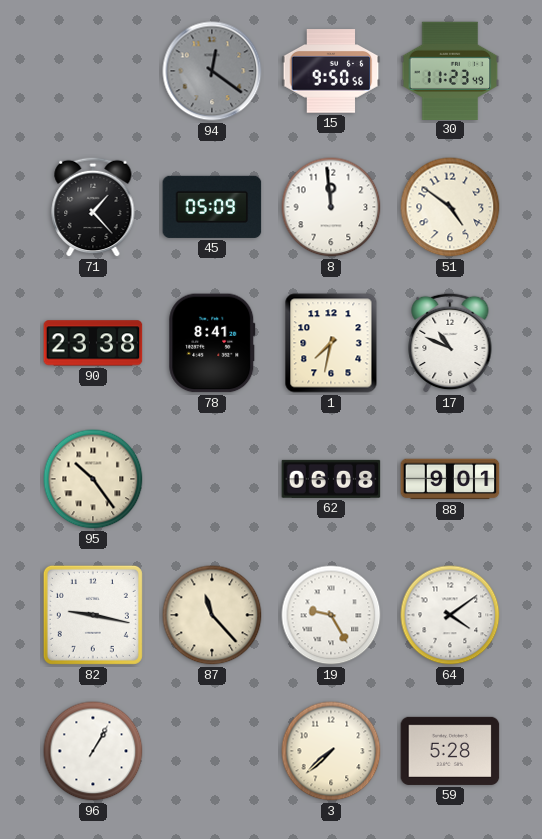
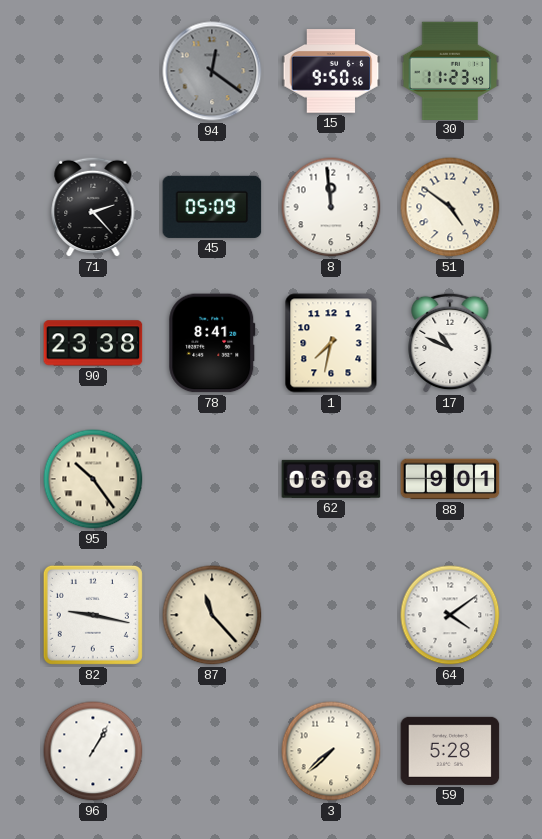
71: 1:23 -> 2:23 (93, 207)
19: 9:25 -> none (331, 615)
